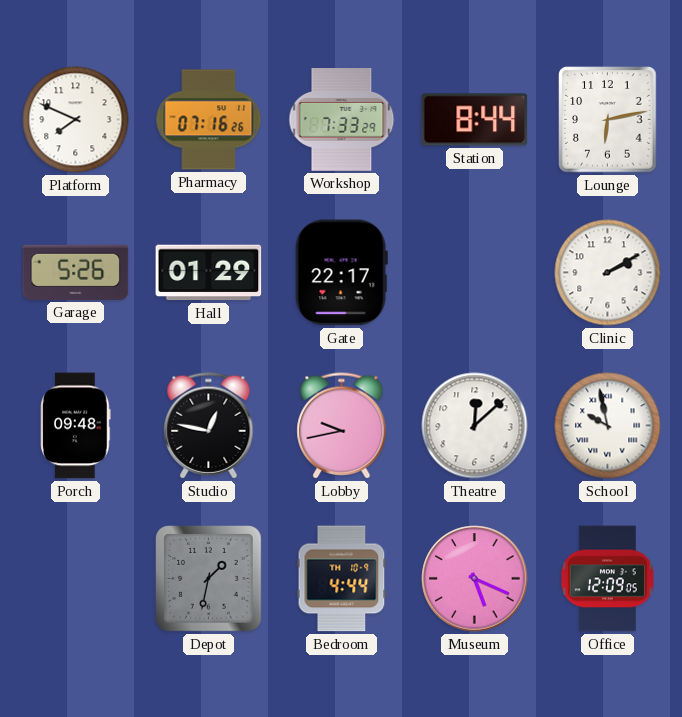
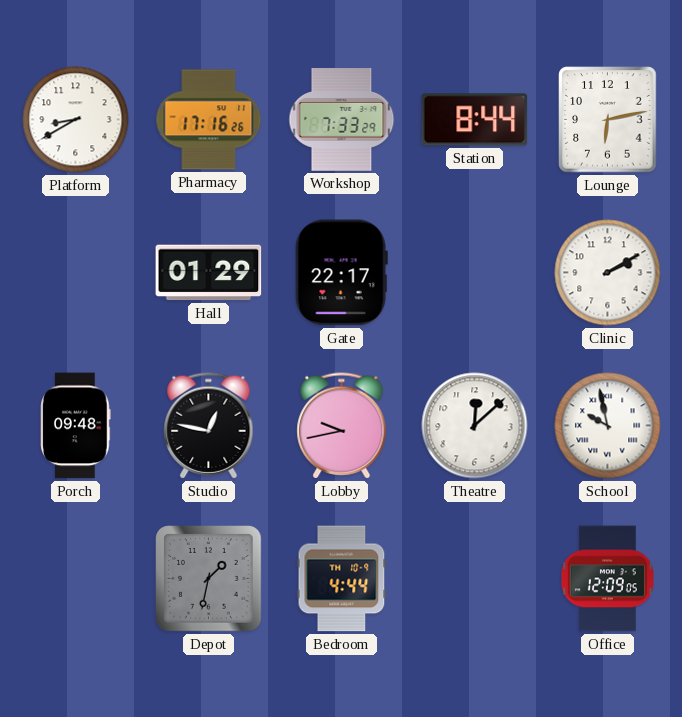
Platform: 7:49 -> 8:40 (76, 120)
Pharmacy: 07:16 -> 17:16 (209, 120)
Garage: 5:26 -> none (76, 272)
Museum: 5:19 -> none (475, 579)
